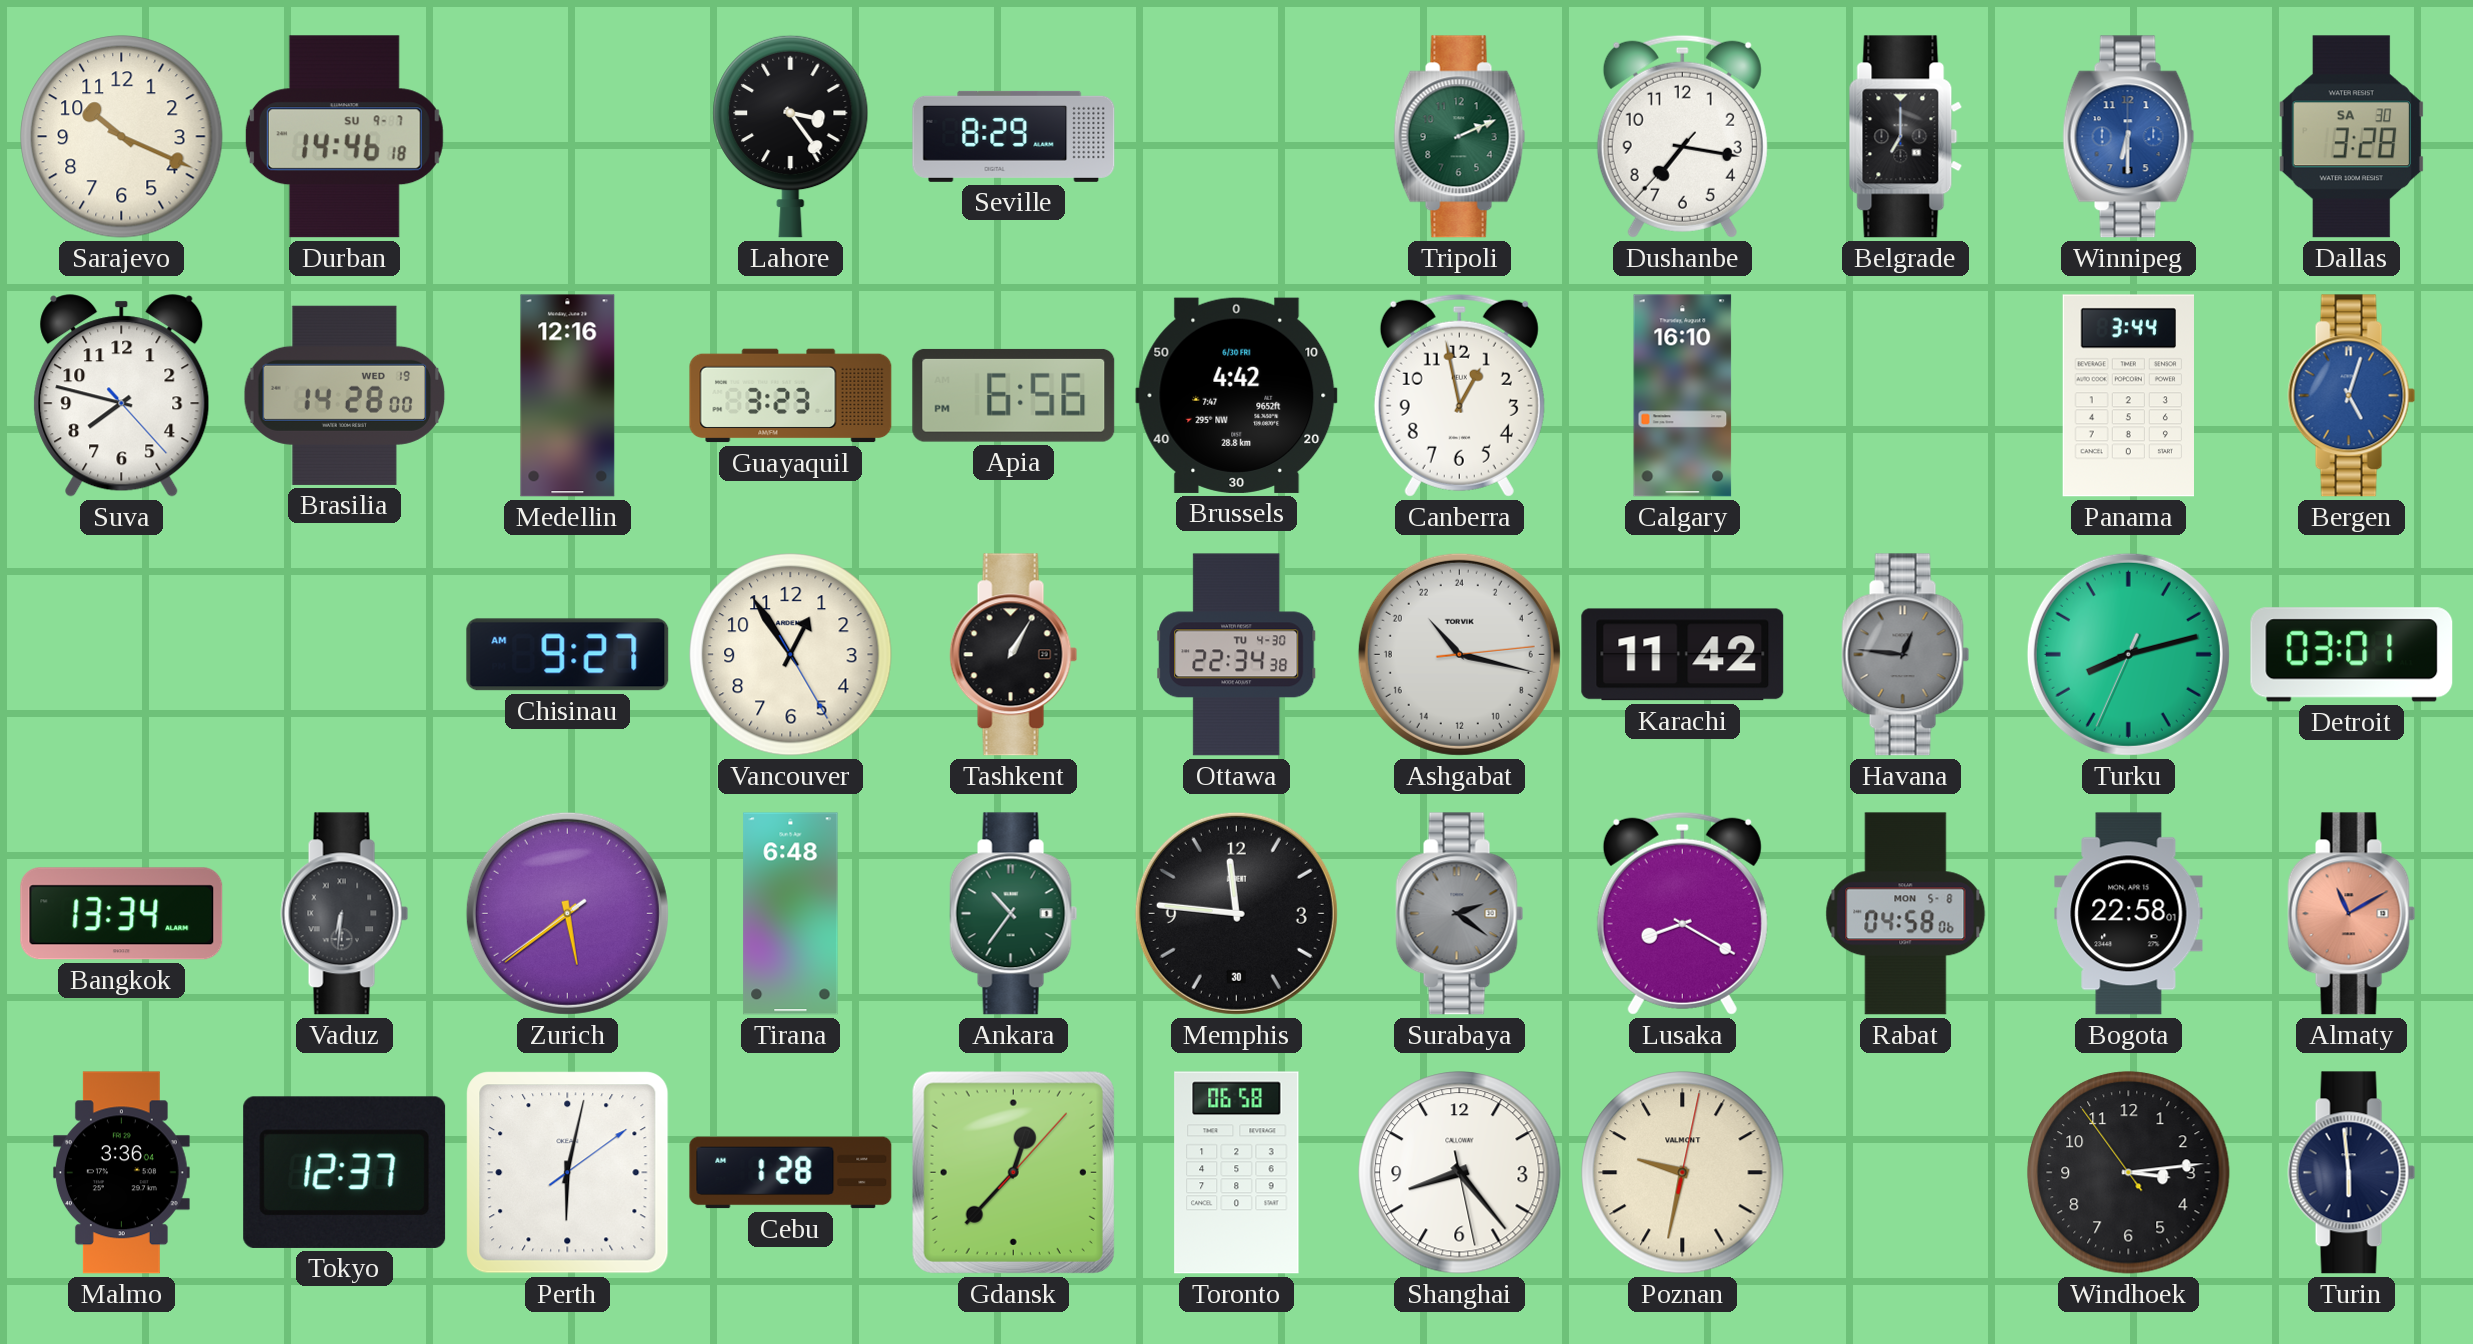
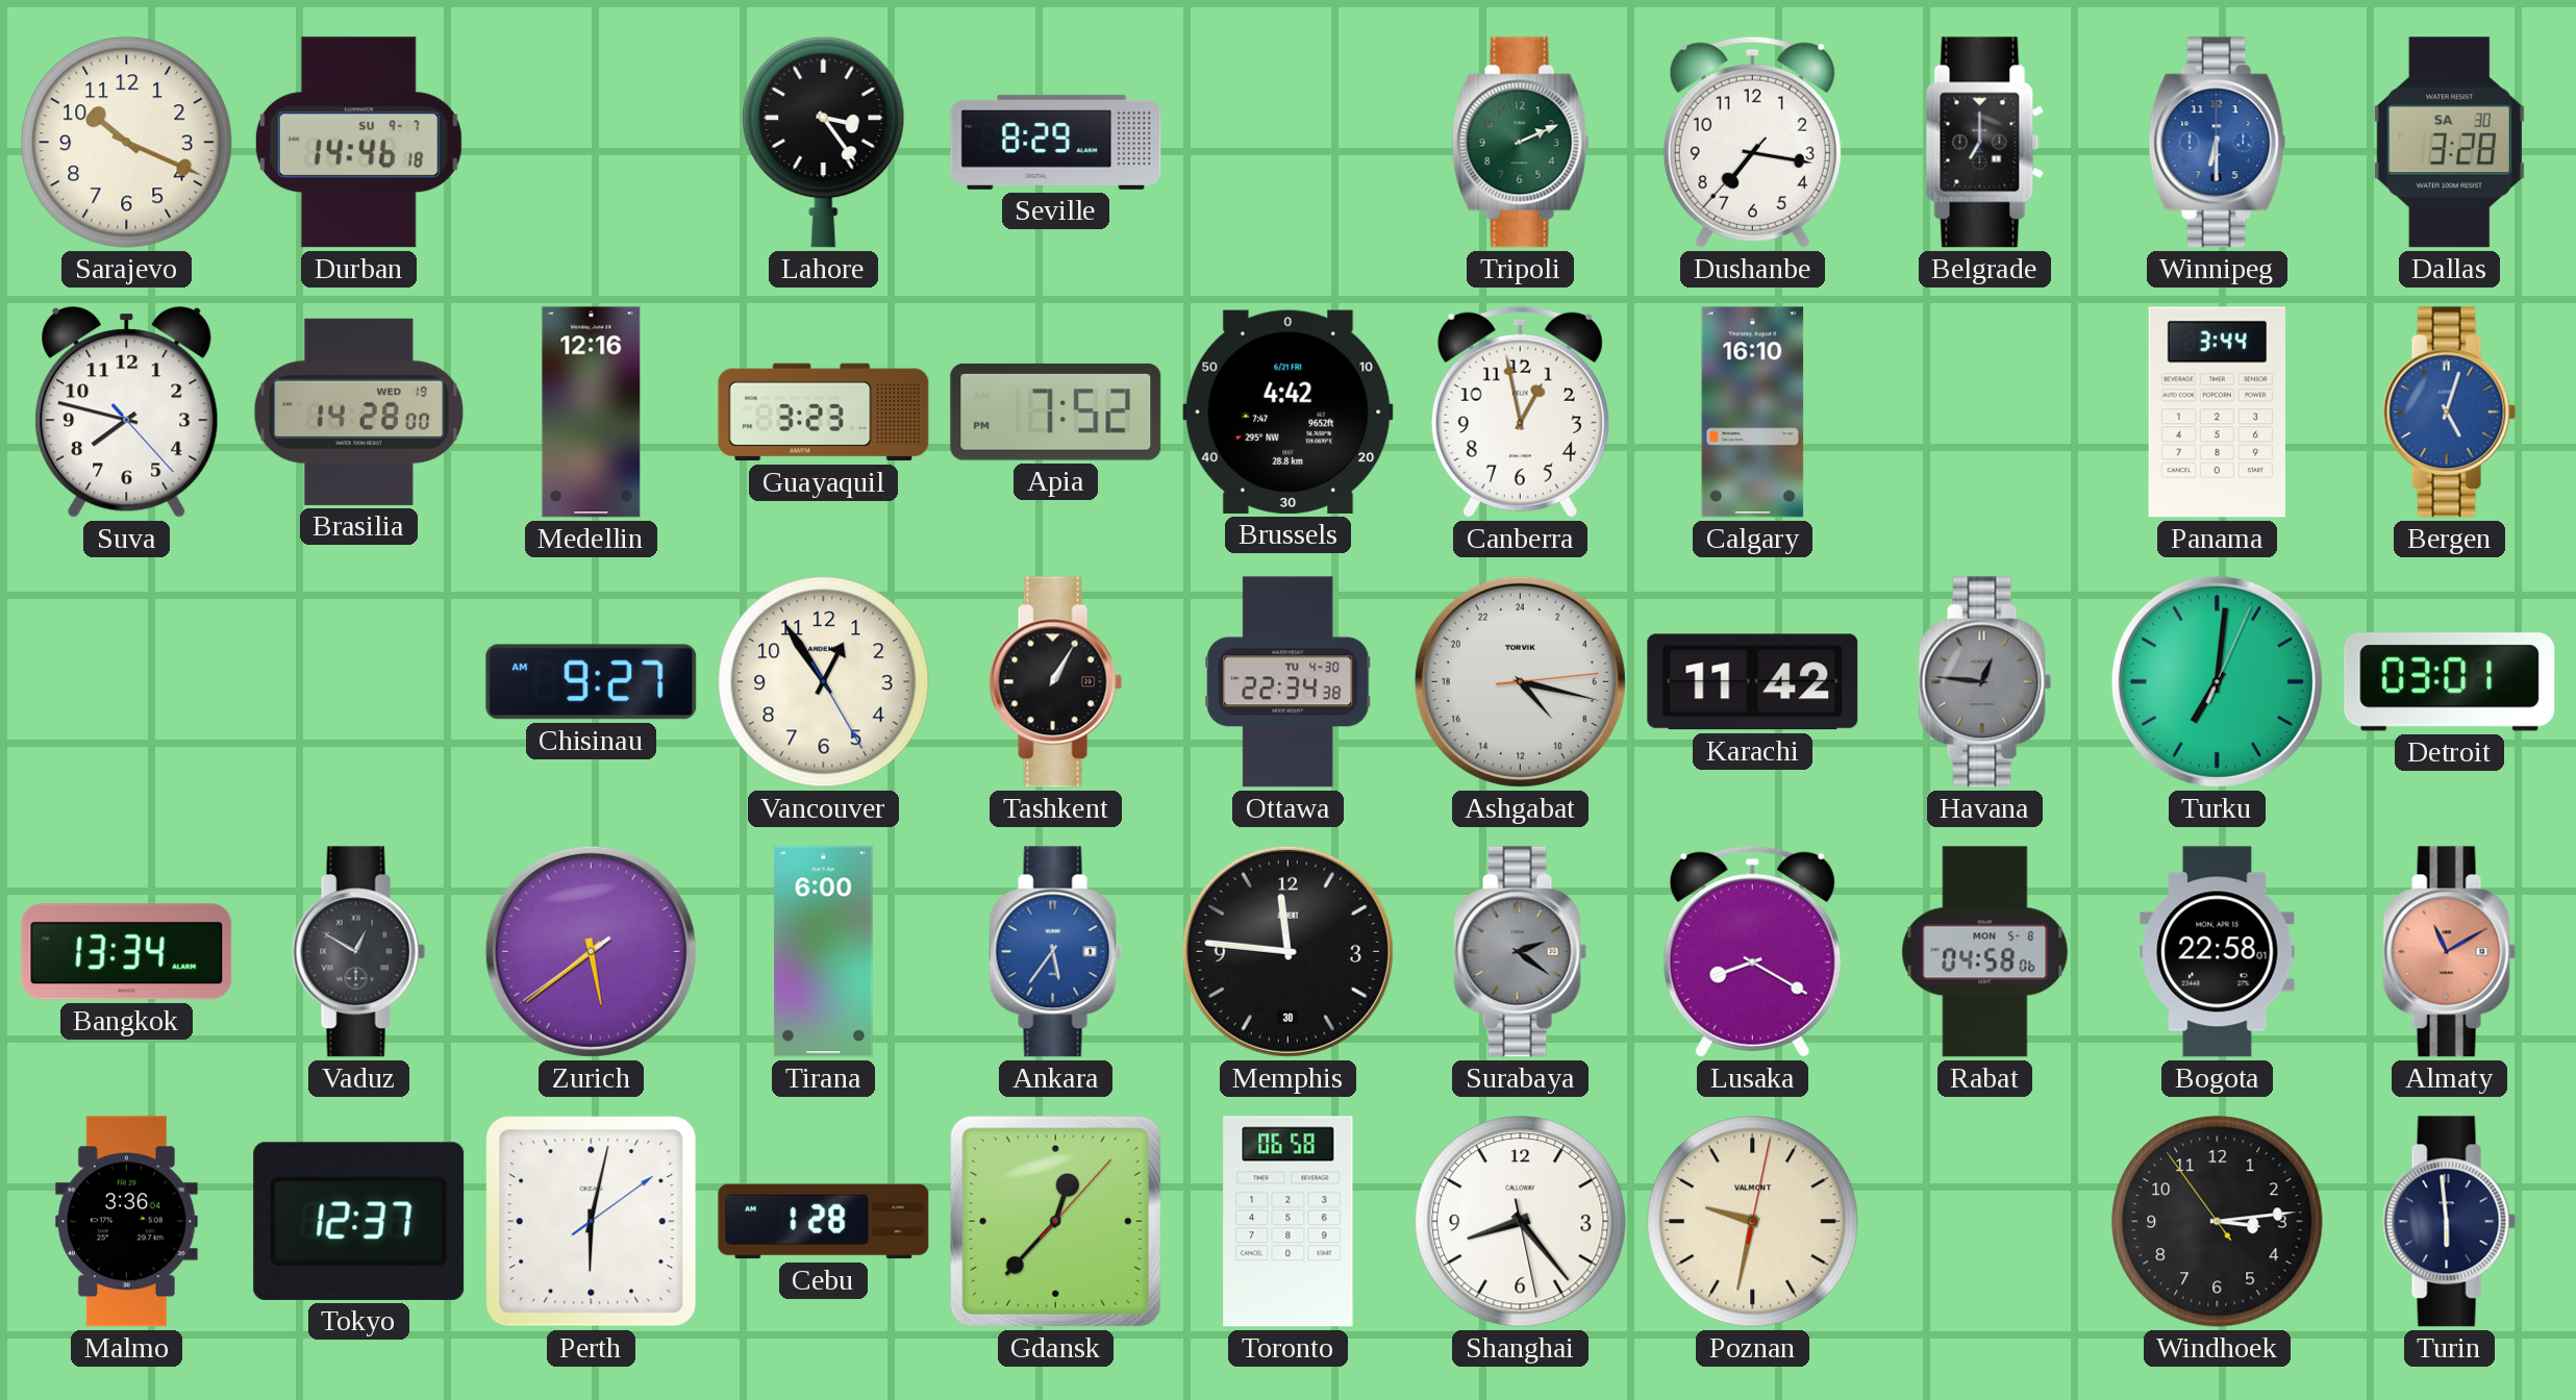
Apia: 6:56 -> 7:52 (1056, 411)
Brussels date: 6/30 FRI -> 6/21 FRI (1289, 411)
Ashgabat: 21:17 -> 9:17 (1520, 681)
Turku: 8:12 -> 7:01 (2217, 681)
Vaduz: 6:31 -> 12:50 (359, 952)
Tirana: 6:48 -> 6:00 (824, 952)
Ankara: 10:36 -> 5:36 (1056, 952)
Ankara dial: green -> blue (1056, 952)
